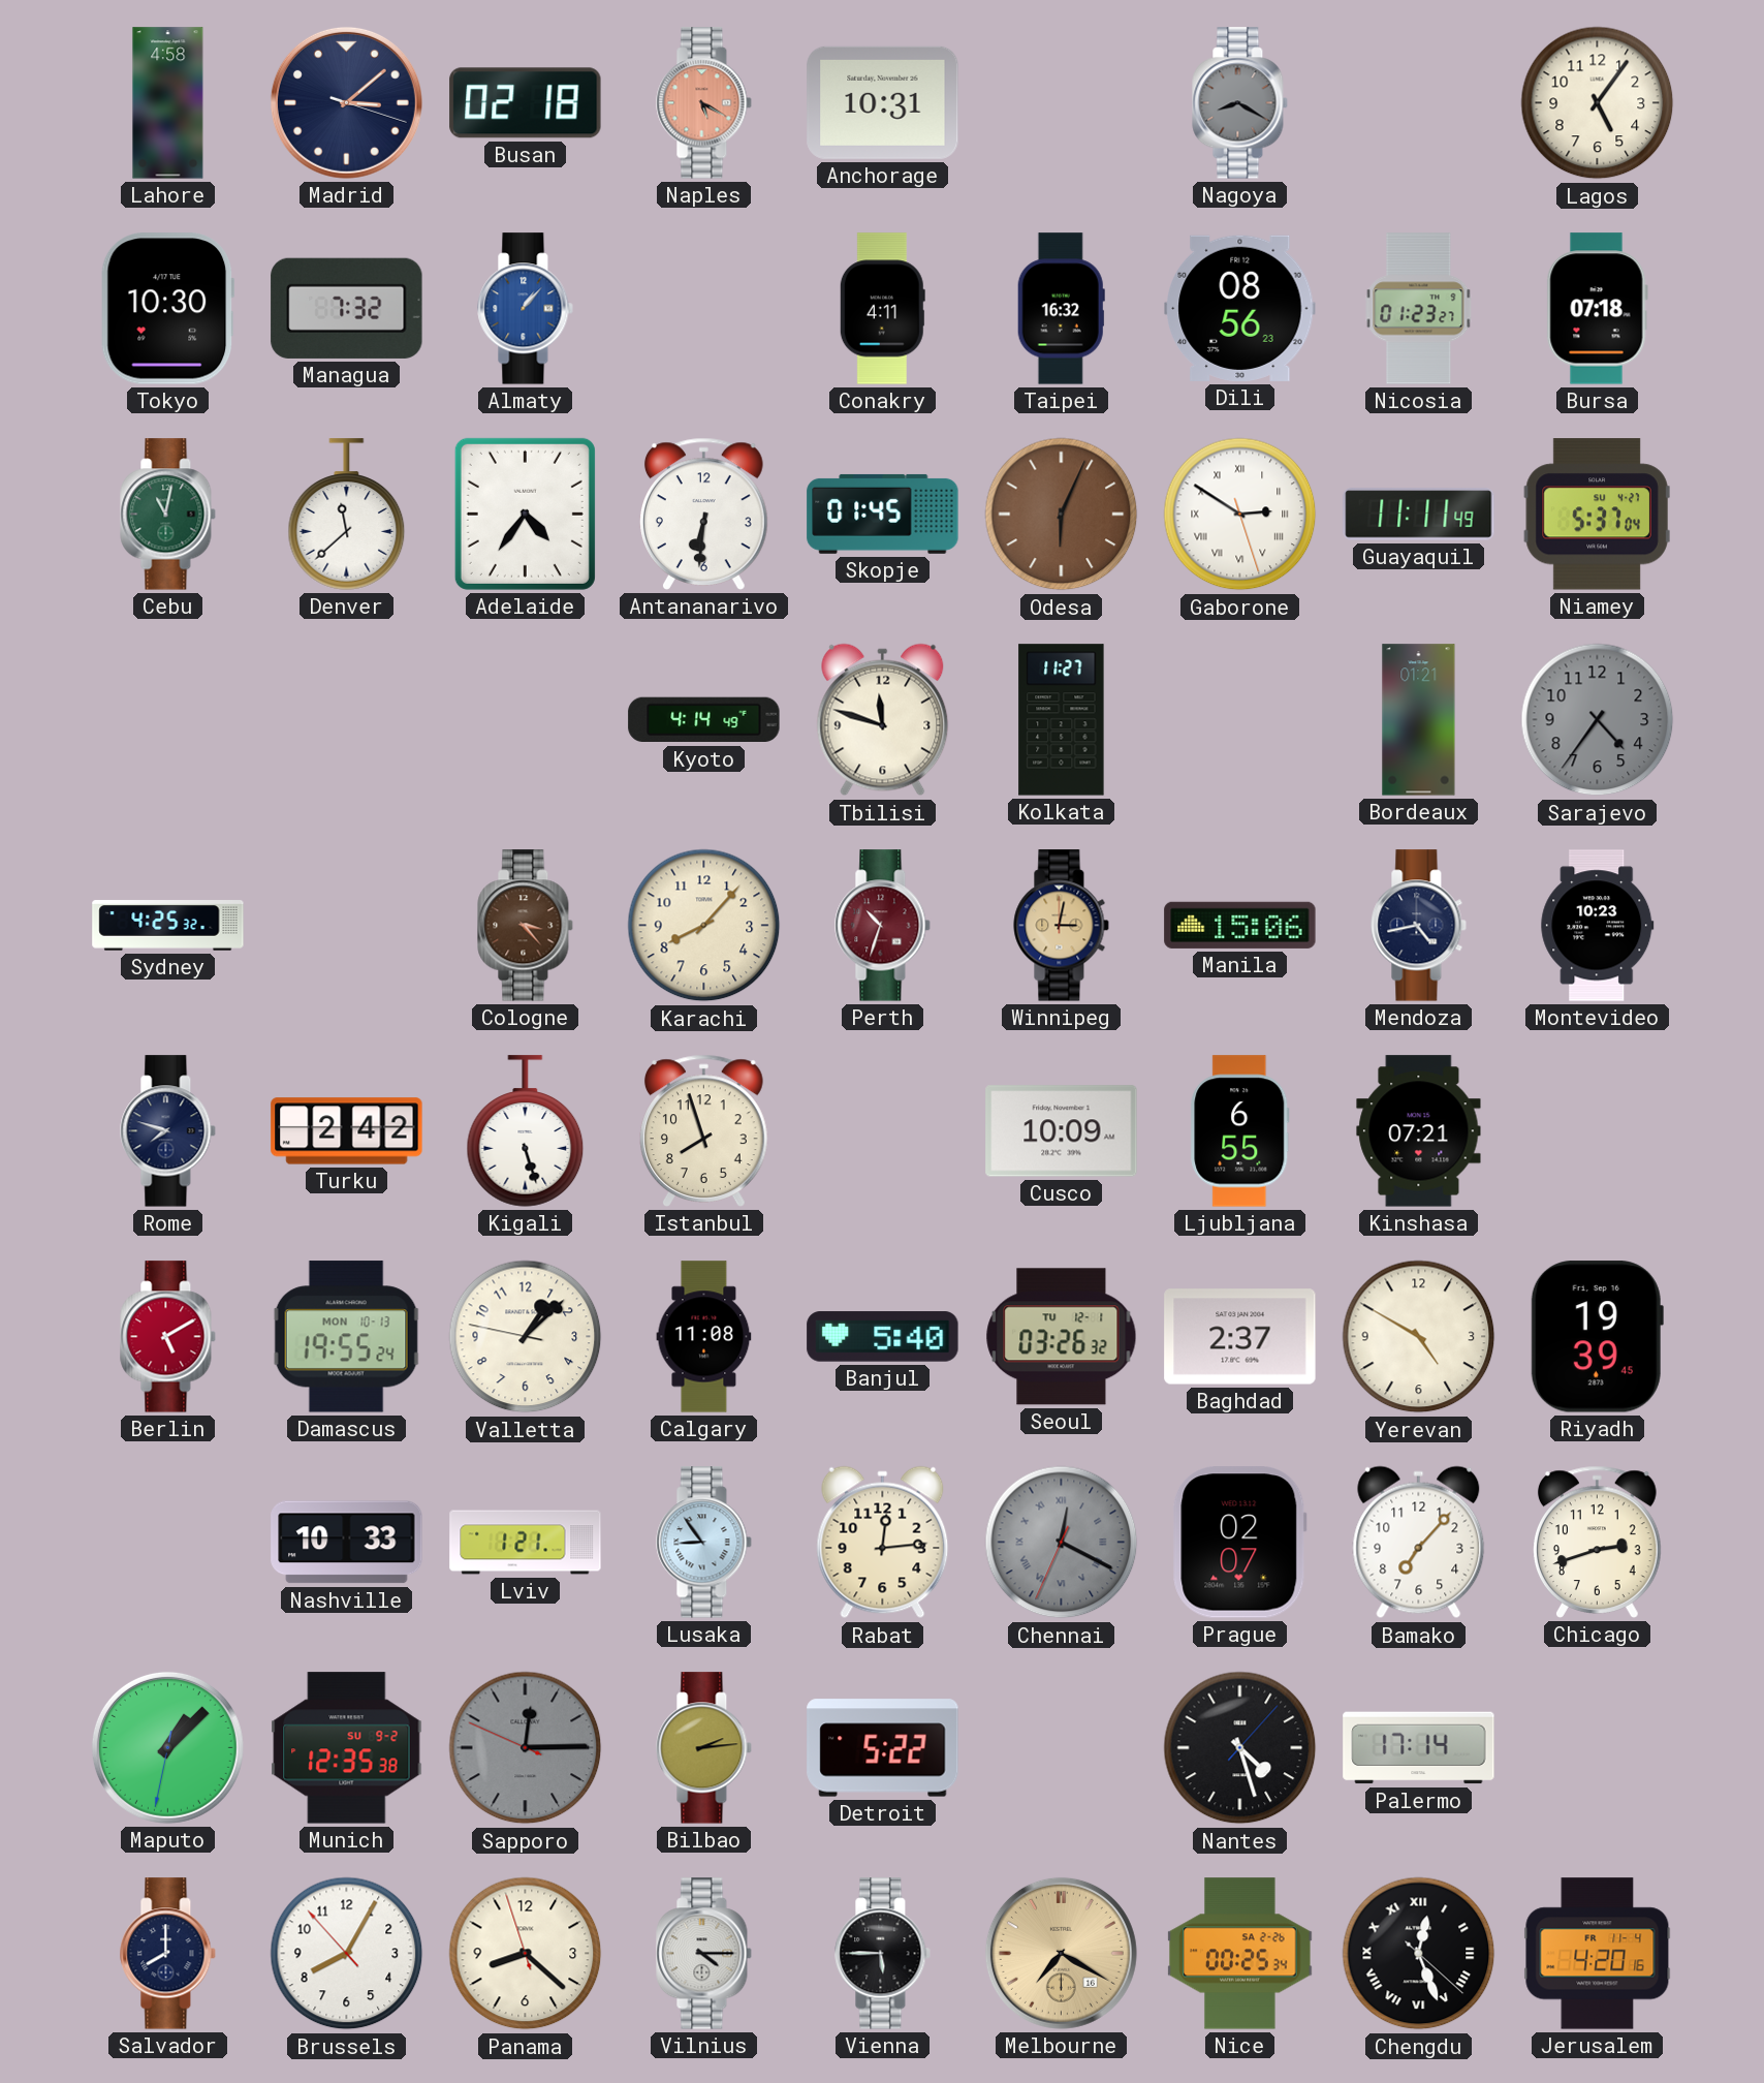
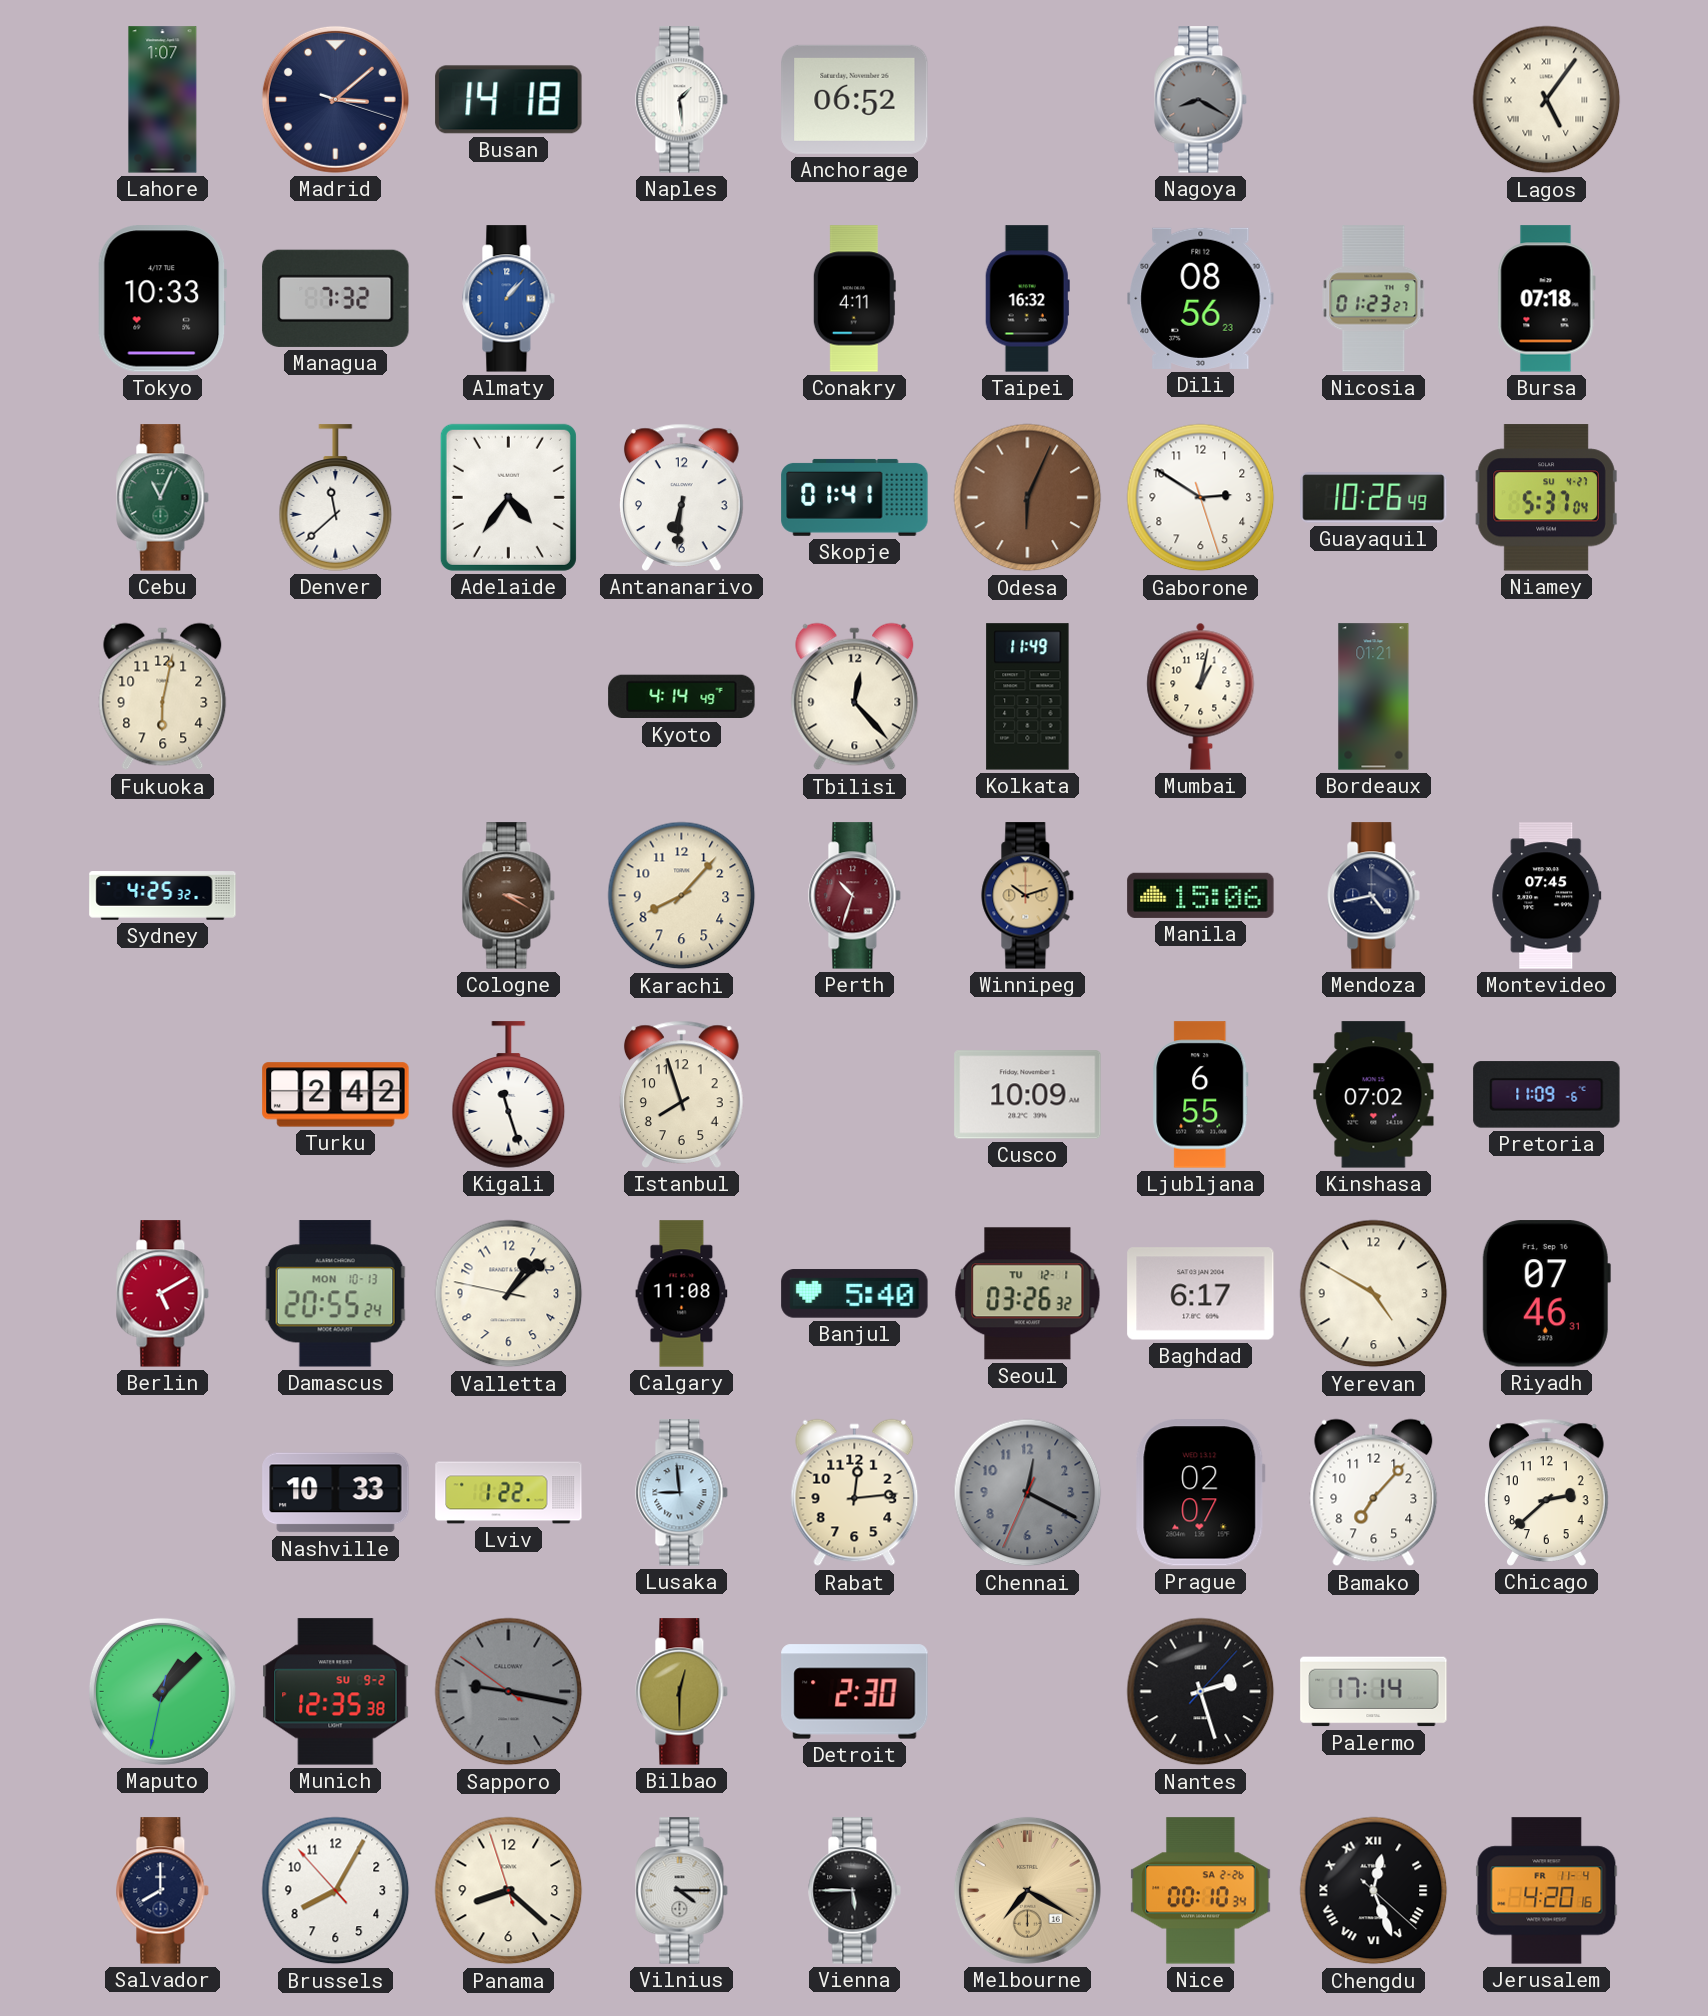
Lahore: 4:58 -> 1:07 (163, 100)
Busan: 02:18 -> 14:18 (509, 100)
Naples: 5:20 -> 1:29 (682, 100)
Naples dial: salmon -> white (682, 100)
Anchorage: 10:31 -> 06:52 (855, 99)
Lagos numerals: Arabic -> Roman (1547, 100)
Tokyo: 10:30 -> 10:33 (163, 299)
Cebu: 11:02 -> 11:04 (163, 498)
Skopje: 01:45 -> 01:41 (855, 497)
Gaborone numerals: Roman -> Arabic (1201, 498)
Guayaquil: 11:11 -> 10:26 (1374, 498)
Fukuoka: none -> 6:02 (163, 697)
Tbilisi: 11:48 -> 12:23 (855, 697)
Kolkata: 11:27 -> 11:49 (1028, 697)
Mumbai: none -> 1:02 (1201, 696)
Sarajevo: 4:36 -> none (1598, 720)
Cologne: 3:23 -> 3:20 (509, 896)
Winnipeg: 3:02 -> 10:12 (1028, 896)
Montevideo: 10:23 -> 07:45 (1547, 896)
Rome: 7:48 -> none (168, 1131)
Kigali: 5:27 -> 11:27 (509, 1095)
Kinshasa: 07:21 -> 07:02 (1374, 1095)
Pretoria: none -> 11:09 (1547, 1095)
Damascus: 19:55 -> 20:55 (335, 1294)
Baghdad: 2:37 -> 6:17 (1201, 1294)
Riyadh: 19:39 -> 07:46 (1546, 1294)
Lviv: 1:21 -> 1:22 (509, 1493)
Lusaka: 8:54 -> 8:59 (682, 1493)
Chennai numerals: Roman -> Arabic (1028, 1493)
Chicago: 2:42 -> 2:38 (1547, 1492)
Sapporo: 12:14 -> 9:16 (509, 1692)
Bilbao: 2:14 -> 12:30 (682, 1692)
Detroit: 5:22 -> 2:30 (855, 1692)
Nantes: 4:27 -> 2:27 (1201, 1692)
Nice: 00:25 -> 00:10 (1201, 1891)
